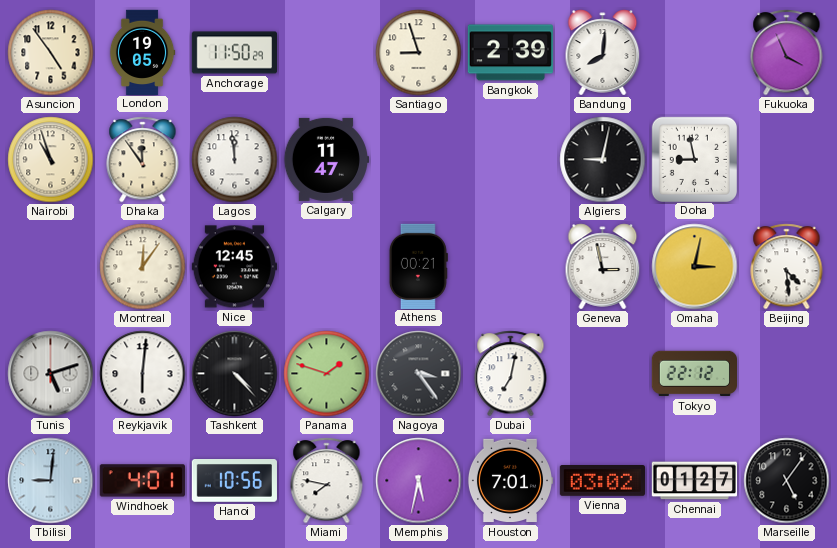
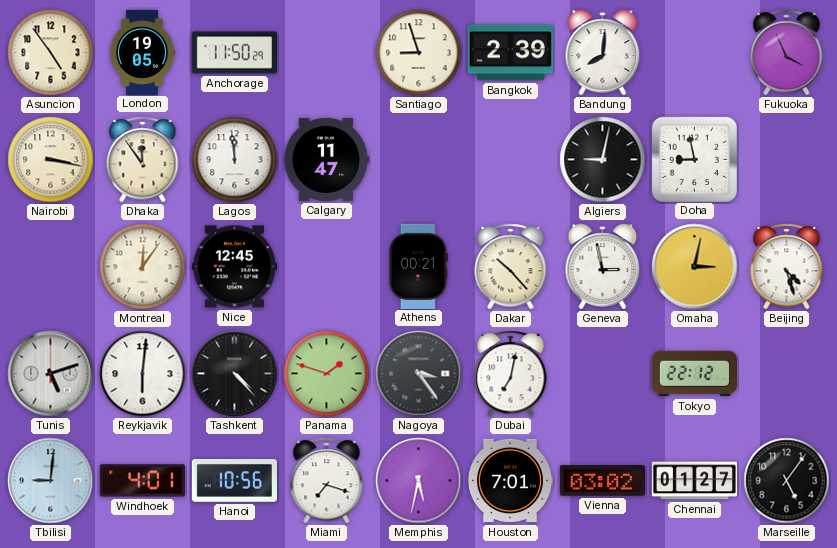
Nairobi: 10:57 -> 3:17 (51, 160)
Dakar: none -> 10:23 (511, 267)
Beijing: 4:29 -> 4:27 (787, 267)
Miami: 7:47 -> 7:18 (327, 481)
